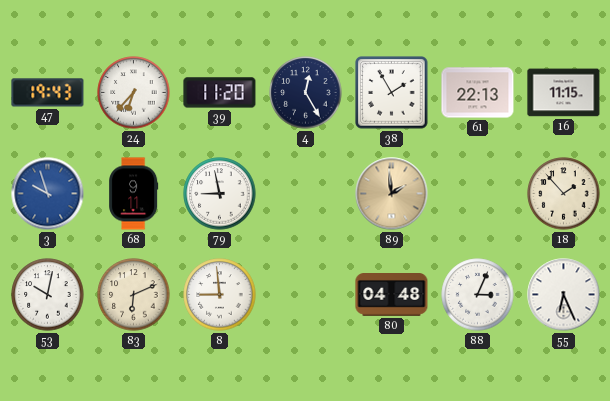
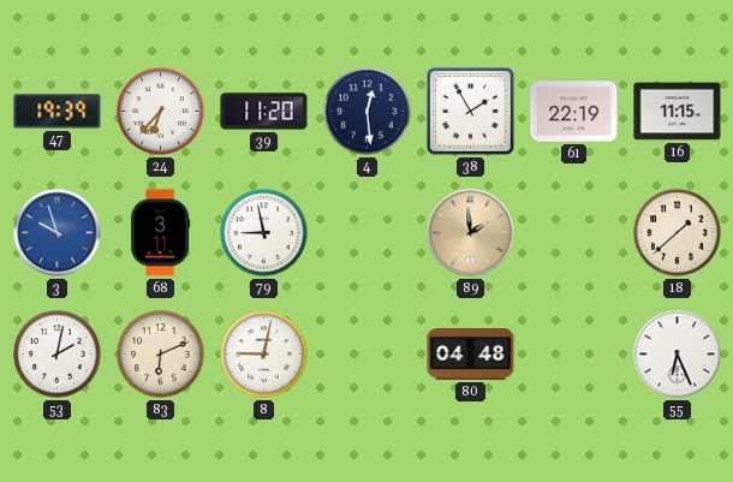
47: 19:43 -> 19:39 (58, 112)
4: 12:25 -> 12:29 (368, 112)
61: 22:13 -> 22:19 (574, 112)
68: 9:11 -> 3:11 (161, 233)
18: 1:53 -> 1:38 (678, 233)
53: 10:02 -> 2:02 (58, 355)
8: 8:59 -> 9:02 (264, 355)
88: 3:04 -> none (478, 295)
